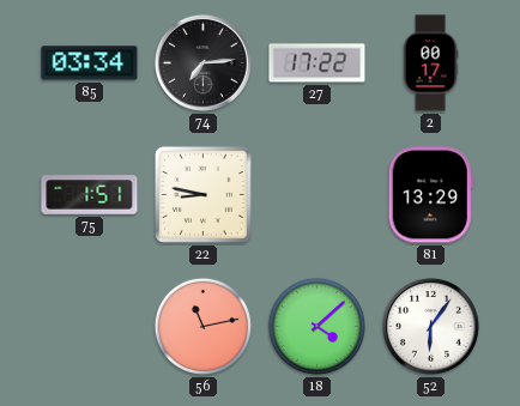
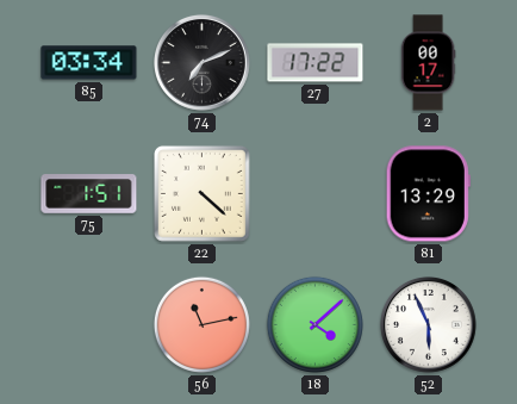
74: 7:14 -> 7:11 (201, 62)
22: 8:47 -> 4:22 (203, 194)
52: 6:06 -> 5:56 (428, 324)
